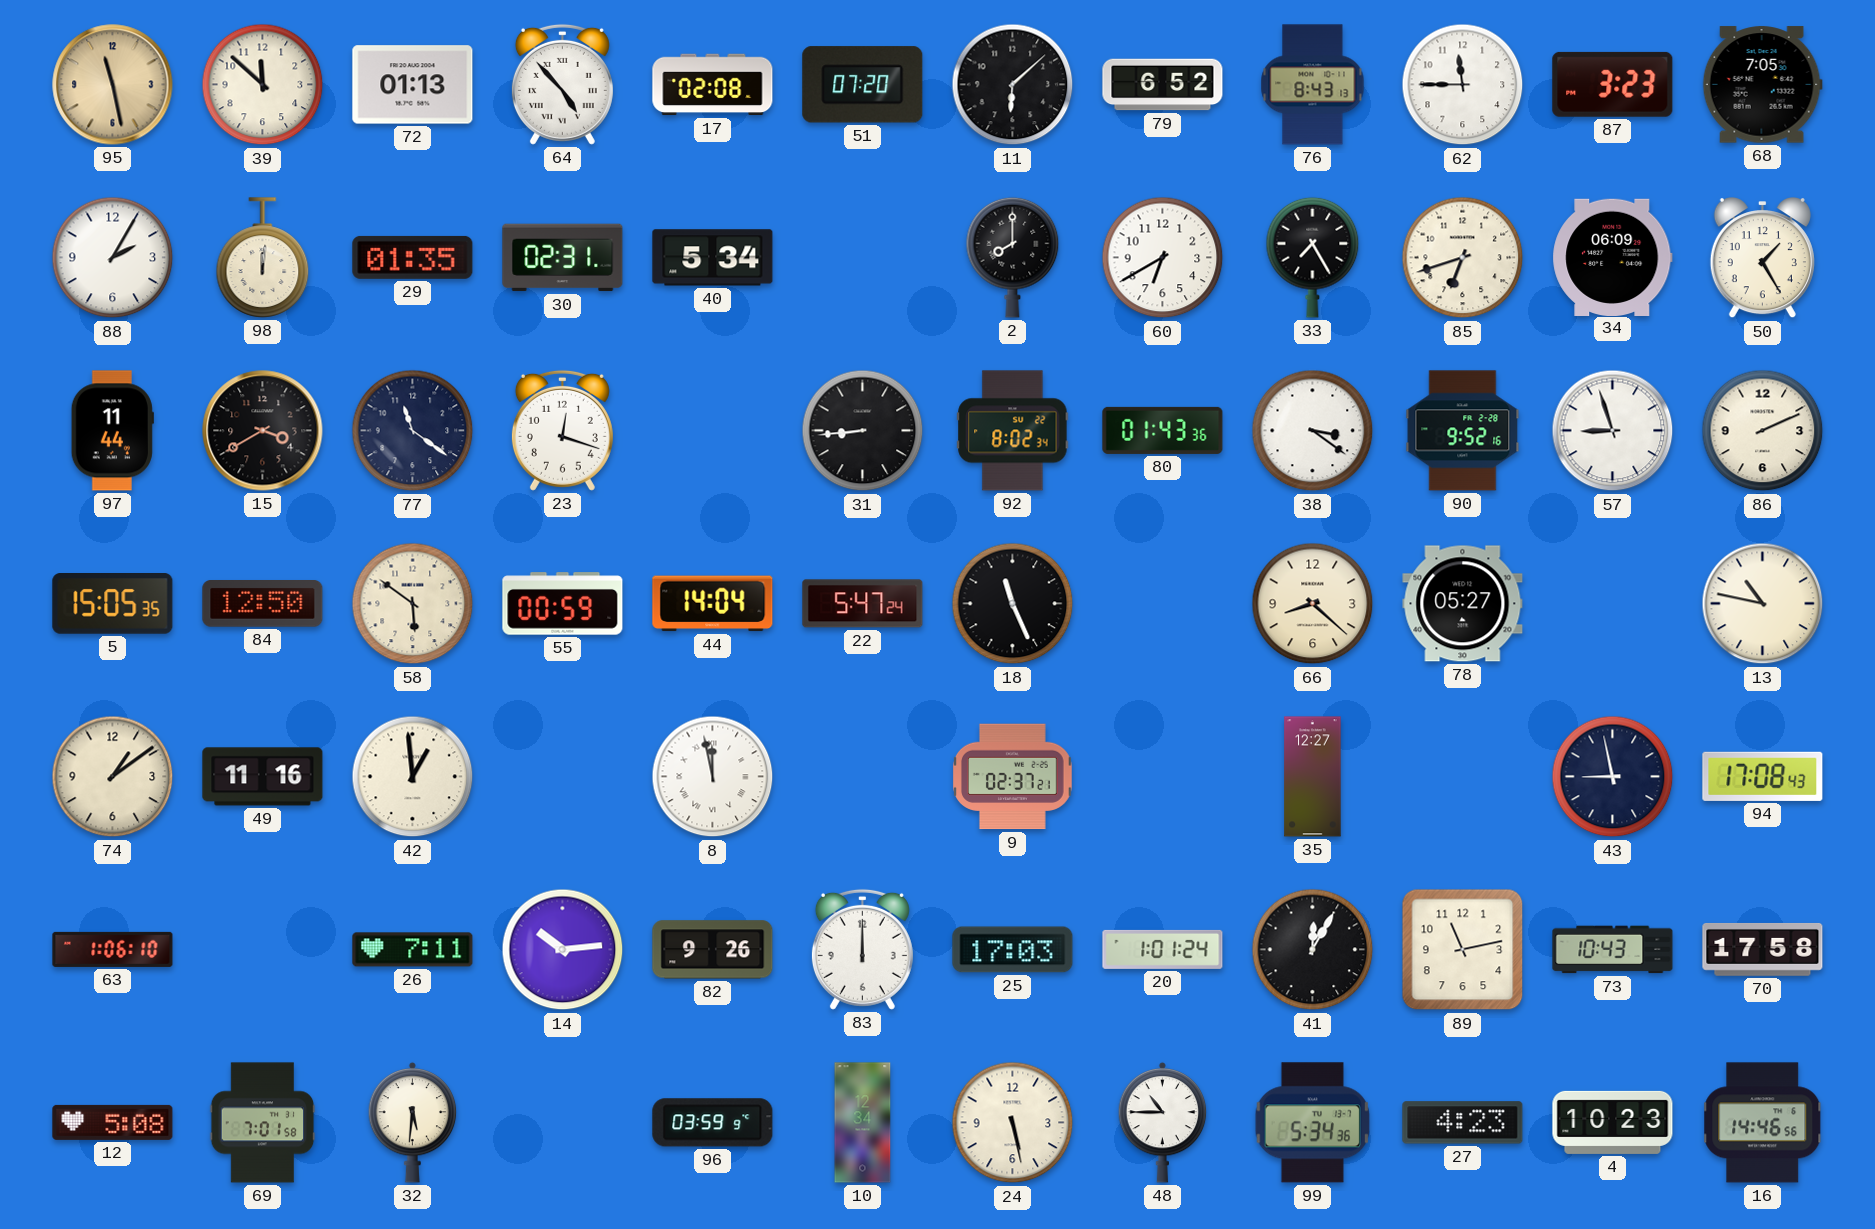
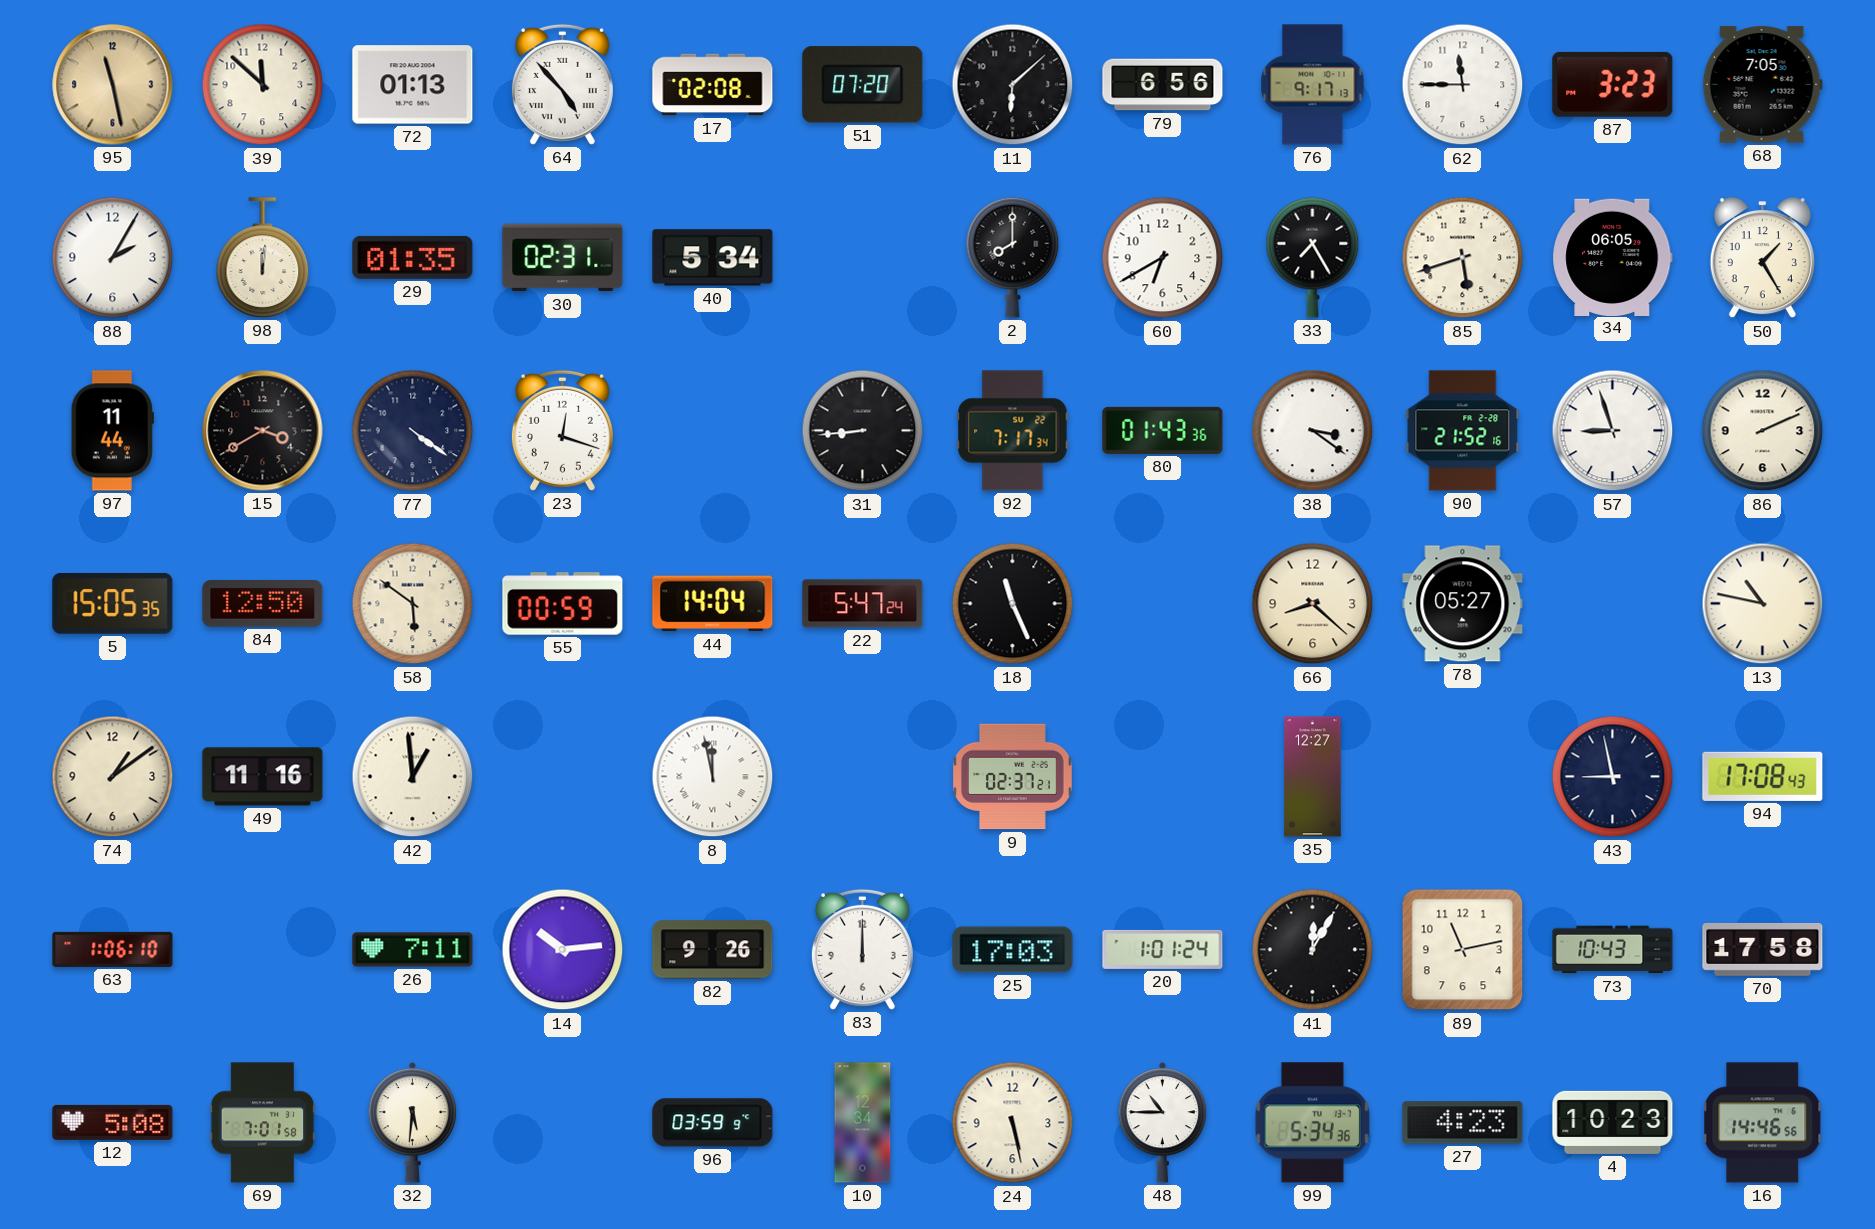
79: 6:52 -> 6:56 (1163, 85)
76: 8:43 -> 9:17 (1313, 85)
85: 6:42 -> 5:42 (1463, 258)
34: 06:09 -> 06:05 (1613, 257)
77: 11:21 -> 4:21 (413, 431)
92: 8:02 -> 7:17 (1013, 431)
90: 9:52 -> 21:52 (1463, 431)
